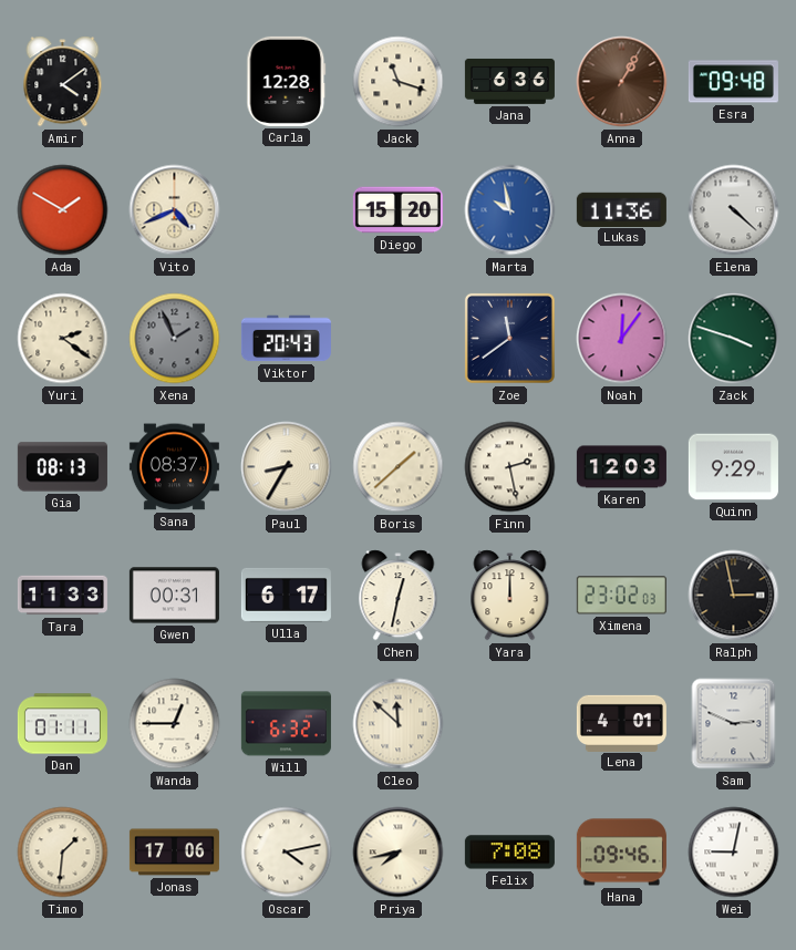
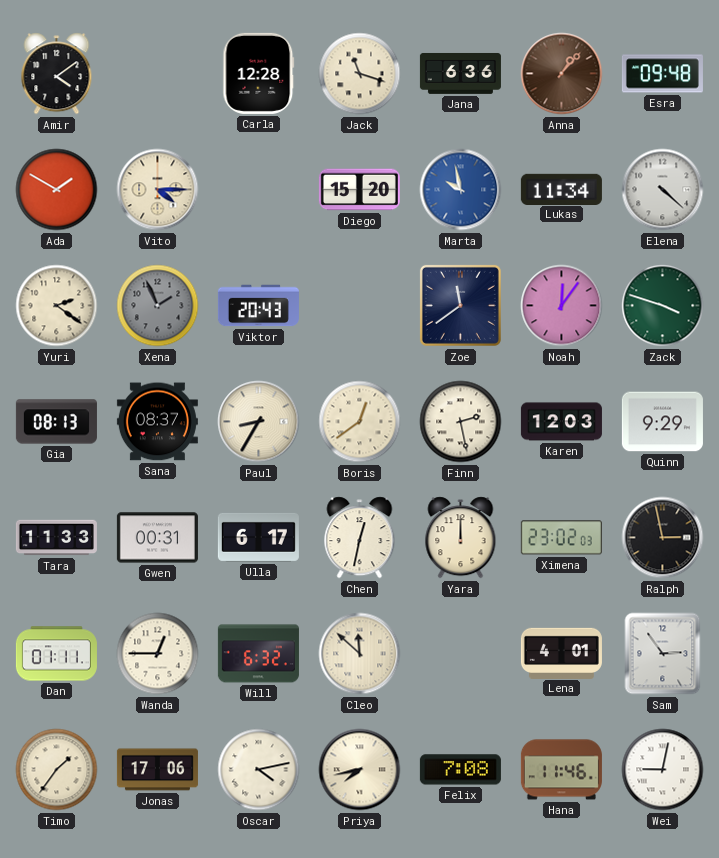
Anna: 1:05 -> 1:07 (562, 74)
Vito: 4:41 -> 4:15 (158, 190)
Lukas: 11:36 -> 11:34 (561, 189)
Boris: 1:38 -> 12:39 (360, 422)
Sam: 2:49 -> 2:54 (663, 654)
Timo: 1:31 -> 1:36 (57, 770)
Hana: 09:46 -> 11:46 (561, 770)
